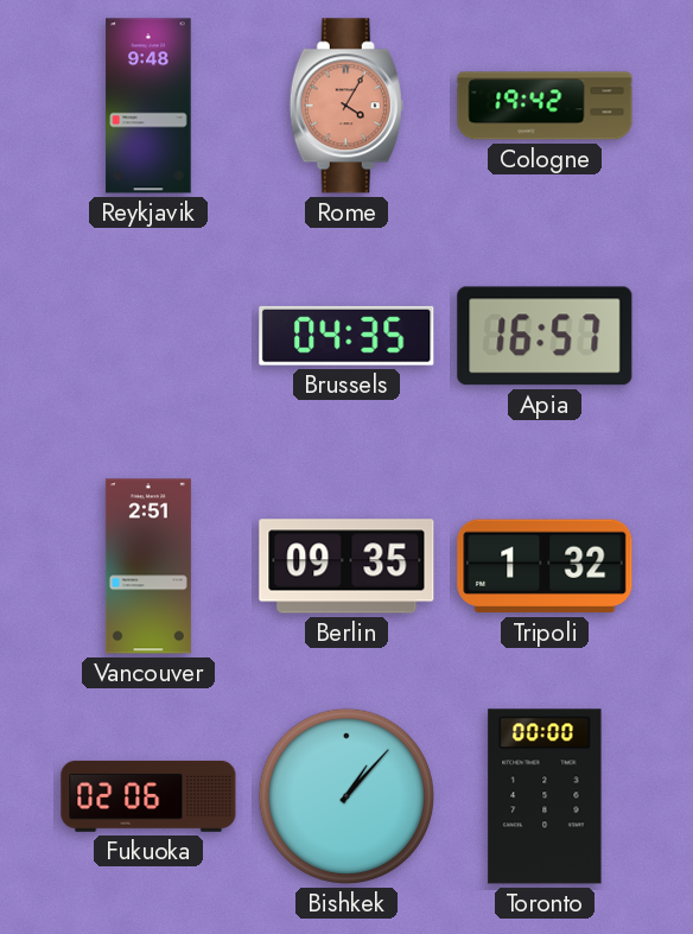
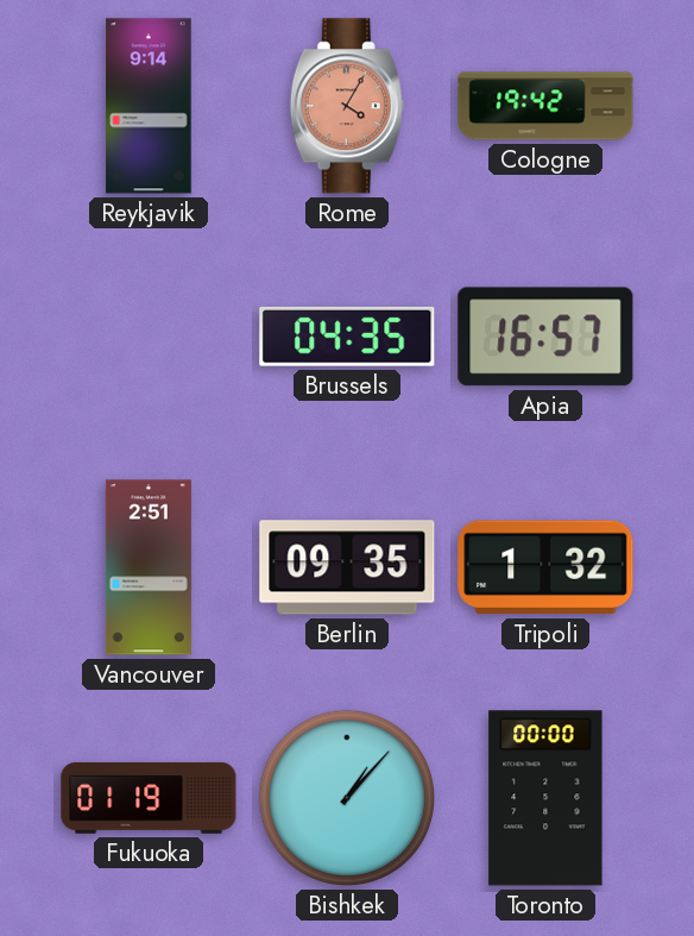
Reykjavik: 9:48 -> 9:14 (149, 106)
Fukuoka: 02:06 -> 01:19 (149, 798)
